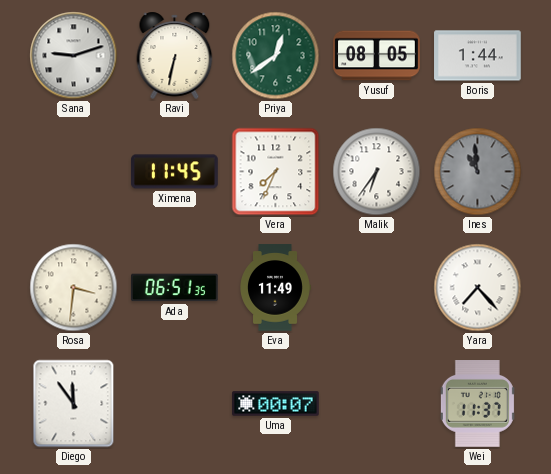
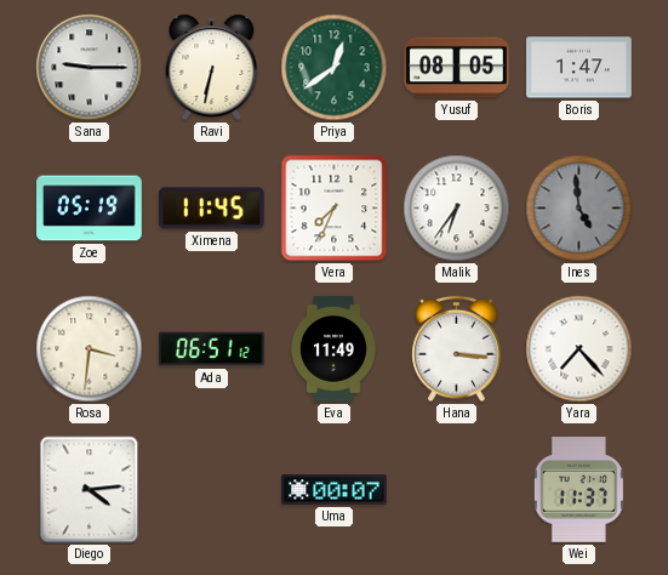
Sana: 9:12 -> 9:15 (90, 68)
Boris: 1:44 -> 1:47 (579, 68)
Zoe: none -> 05:19 (90, 209)
Ines: 10:59 -> 4:59 (579, 209)
Ada: 06:51:35 -> 06:51:12 (212, 349)
Hana: none -> 3:16 (457, 349)
Diego: 11:54 -> 4:14 (90, 490)
